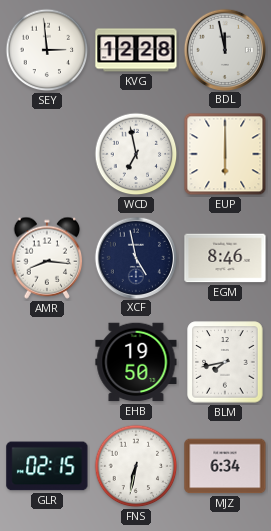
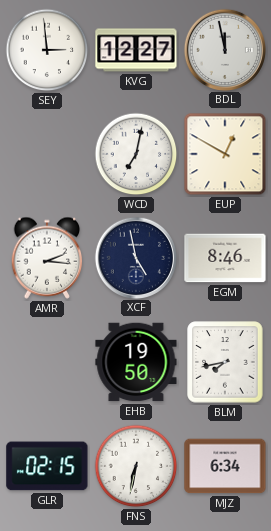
KVG: 12:28 -> 12:27 (136, 50)
WCD: 6:58 -> 7:02 (136, 154)
EUP: 6:00 -> 12:50 (225, 154)
AMR: 8:16 -> 2:16 (47, 258)
